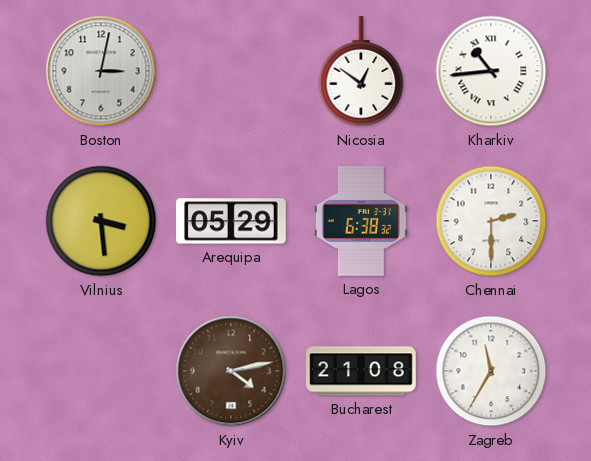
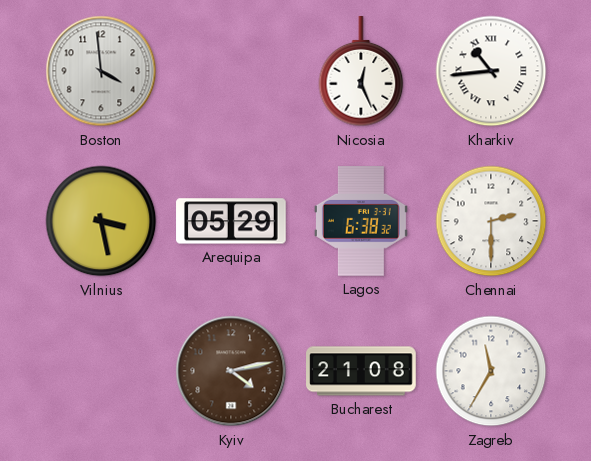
Boston: 3:02 -> 3:59 (101, 71)
Nicosia: 12:51 -> 12:26 (361, 72)
Vilnius: 3:29 -> 3:28 (101, 221)
